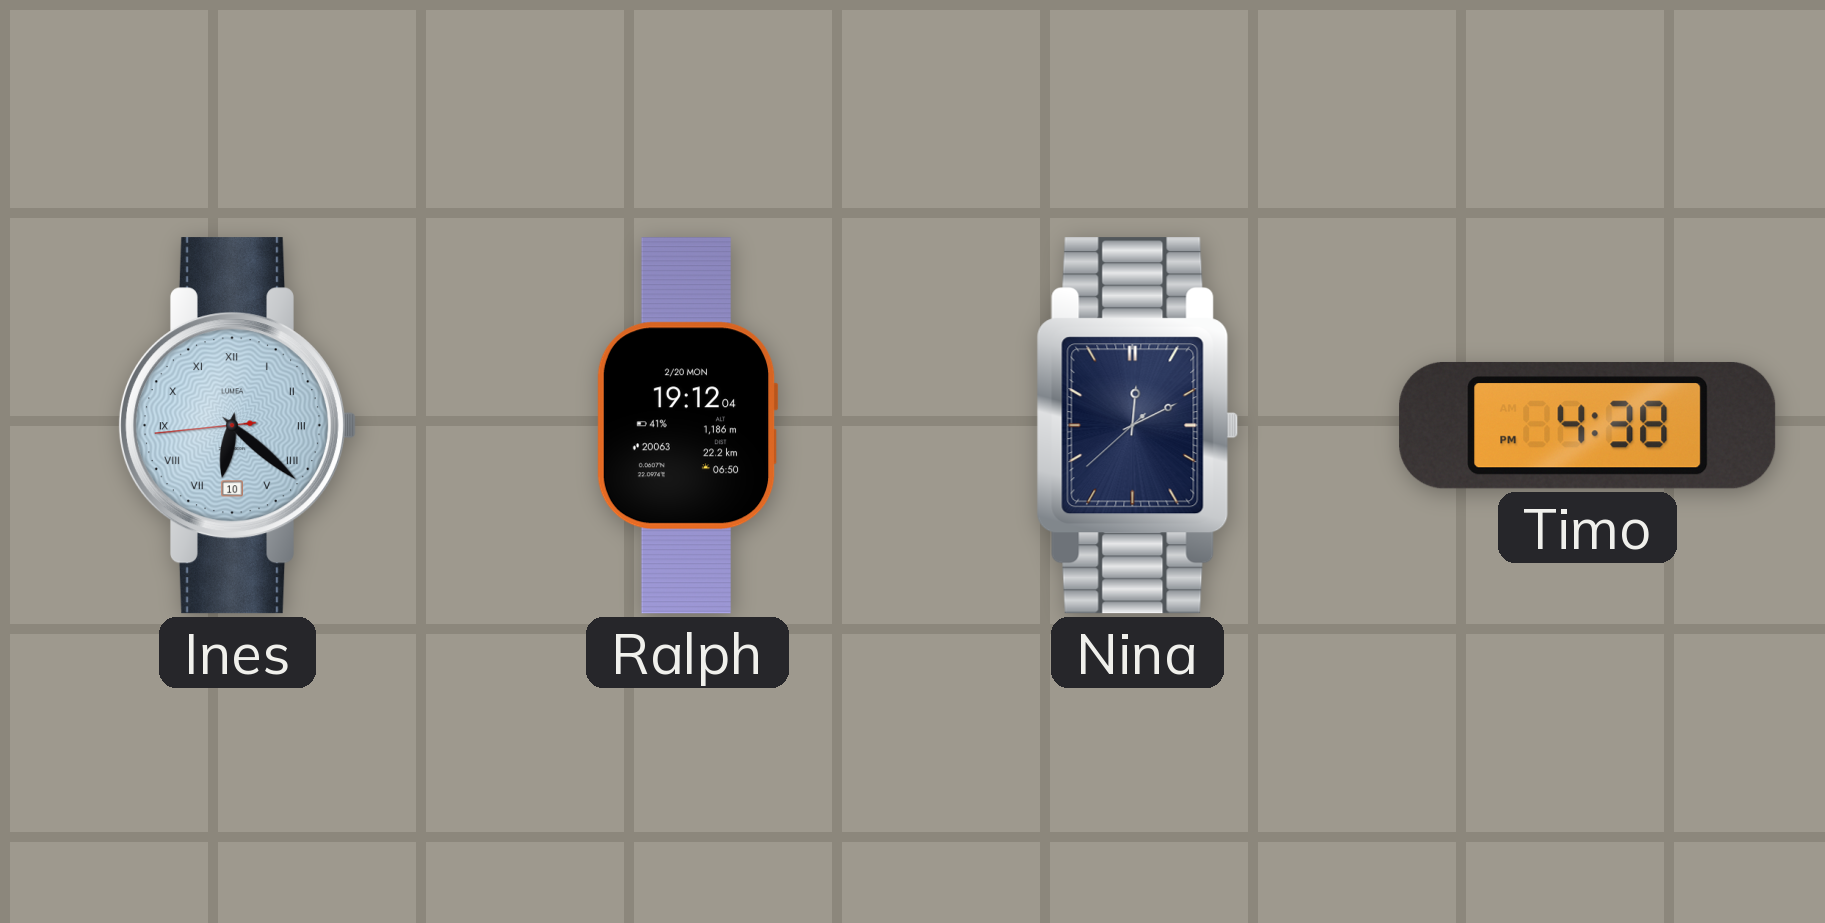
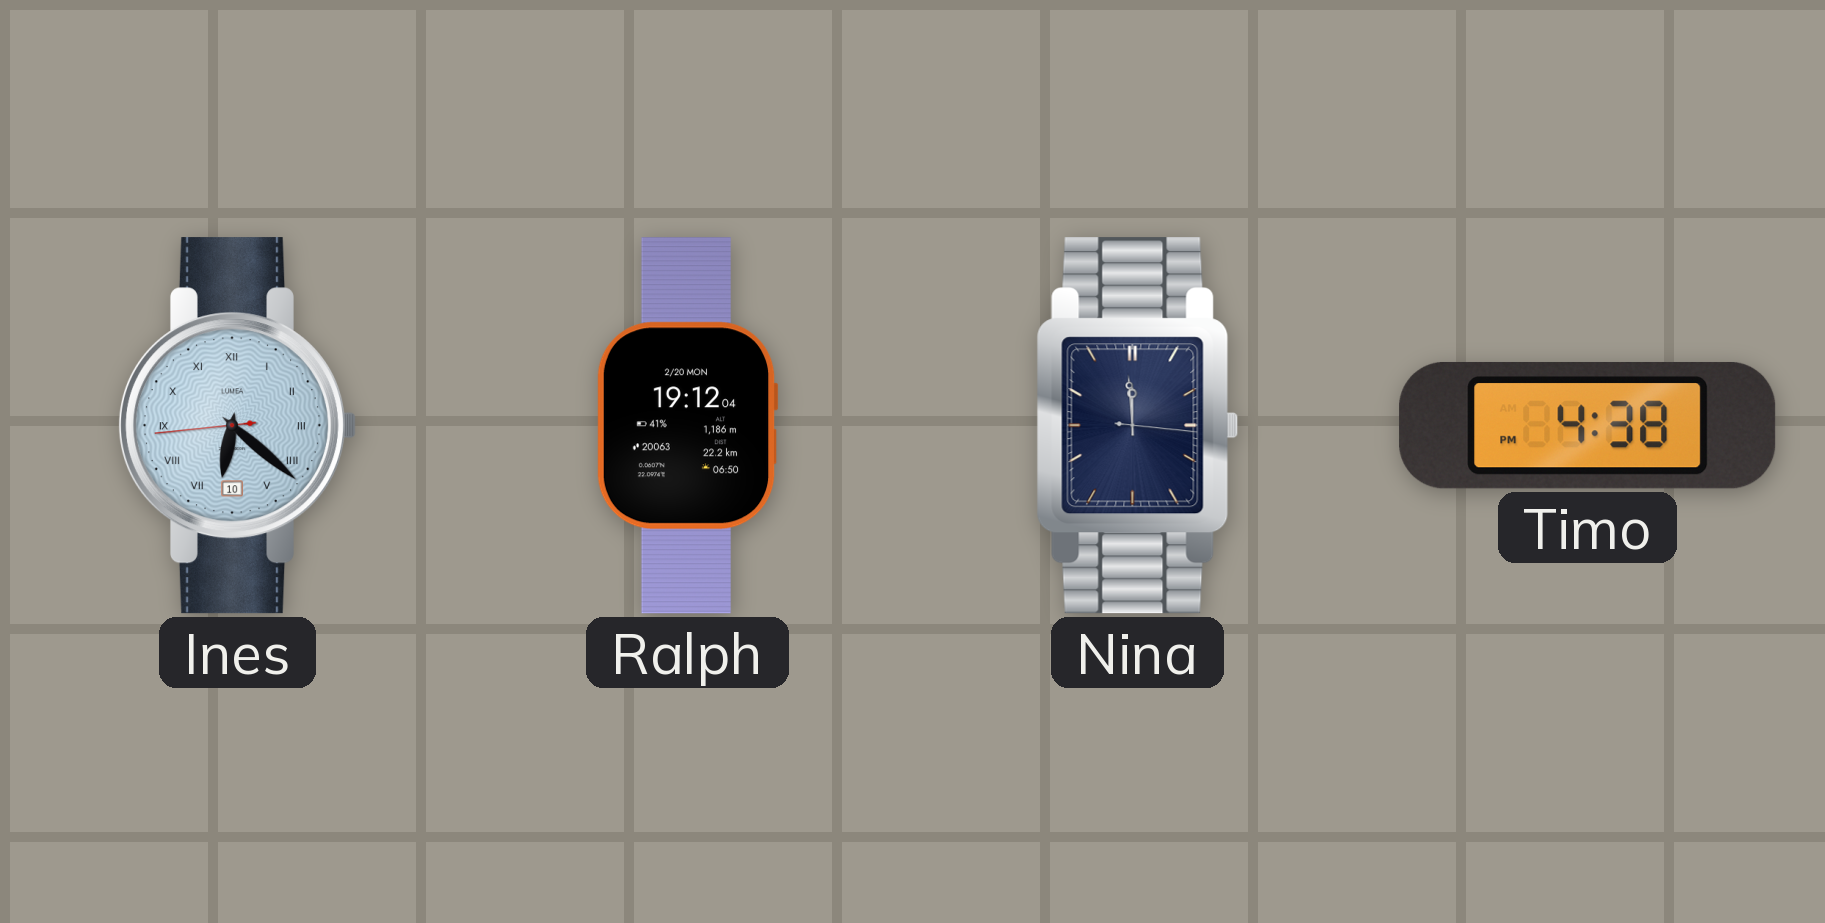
Nina: 12:10 -> 11:59 (1138, 426)
